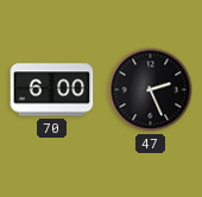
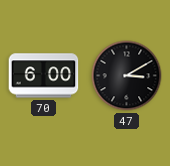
47: 2:26 -> 3:10 (127, 76)
